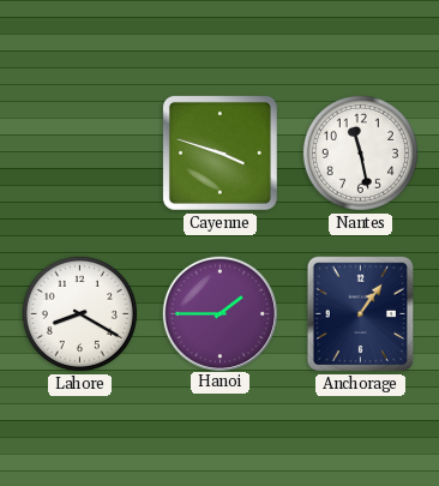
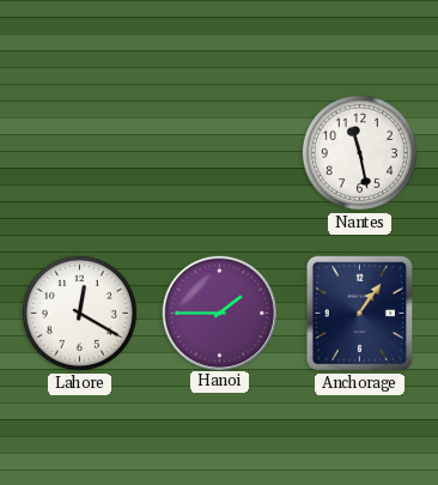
Cayenne: 3:48 -> none (220, 152)
Lahore: 8:20 -> 12:20 (79, 313)
